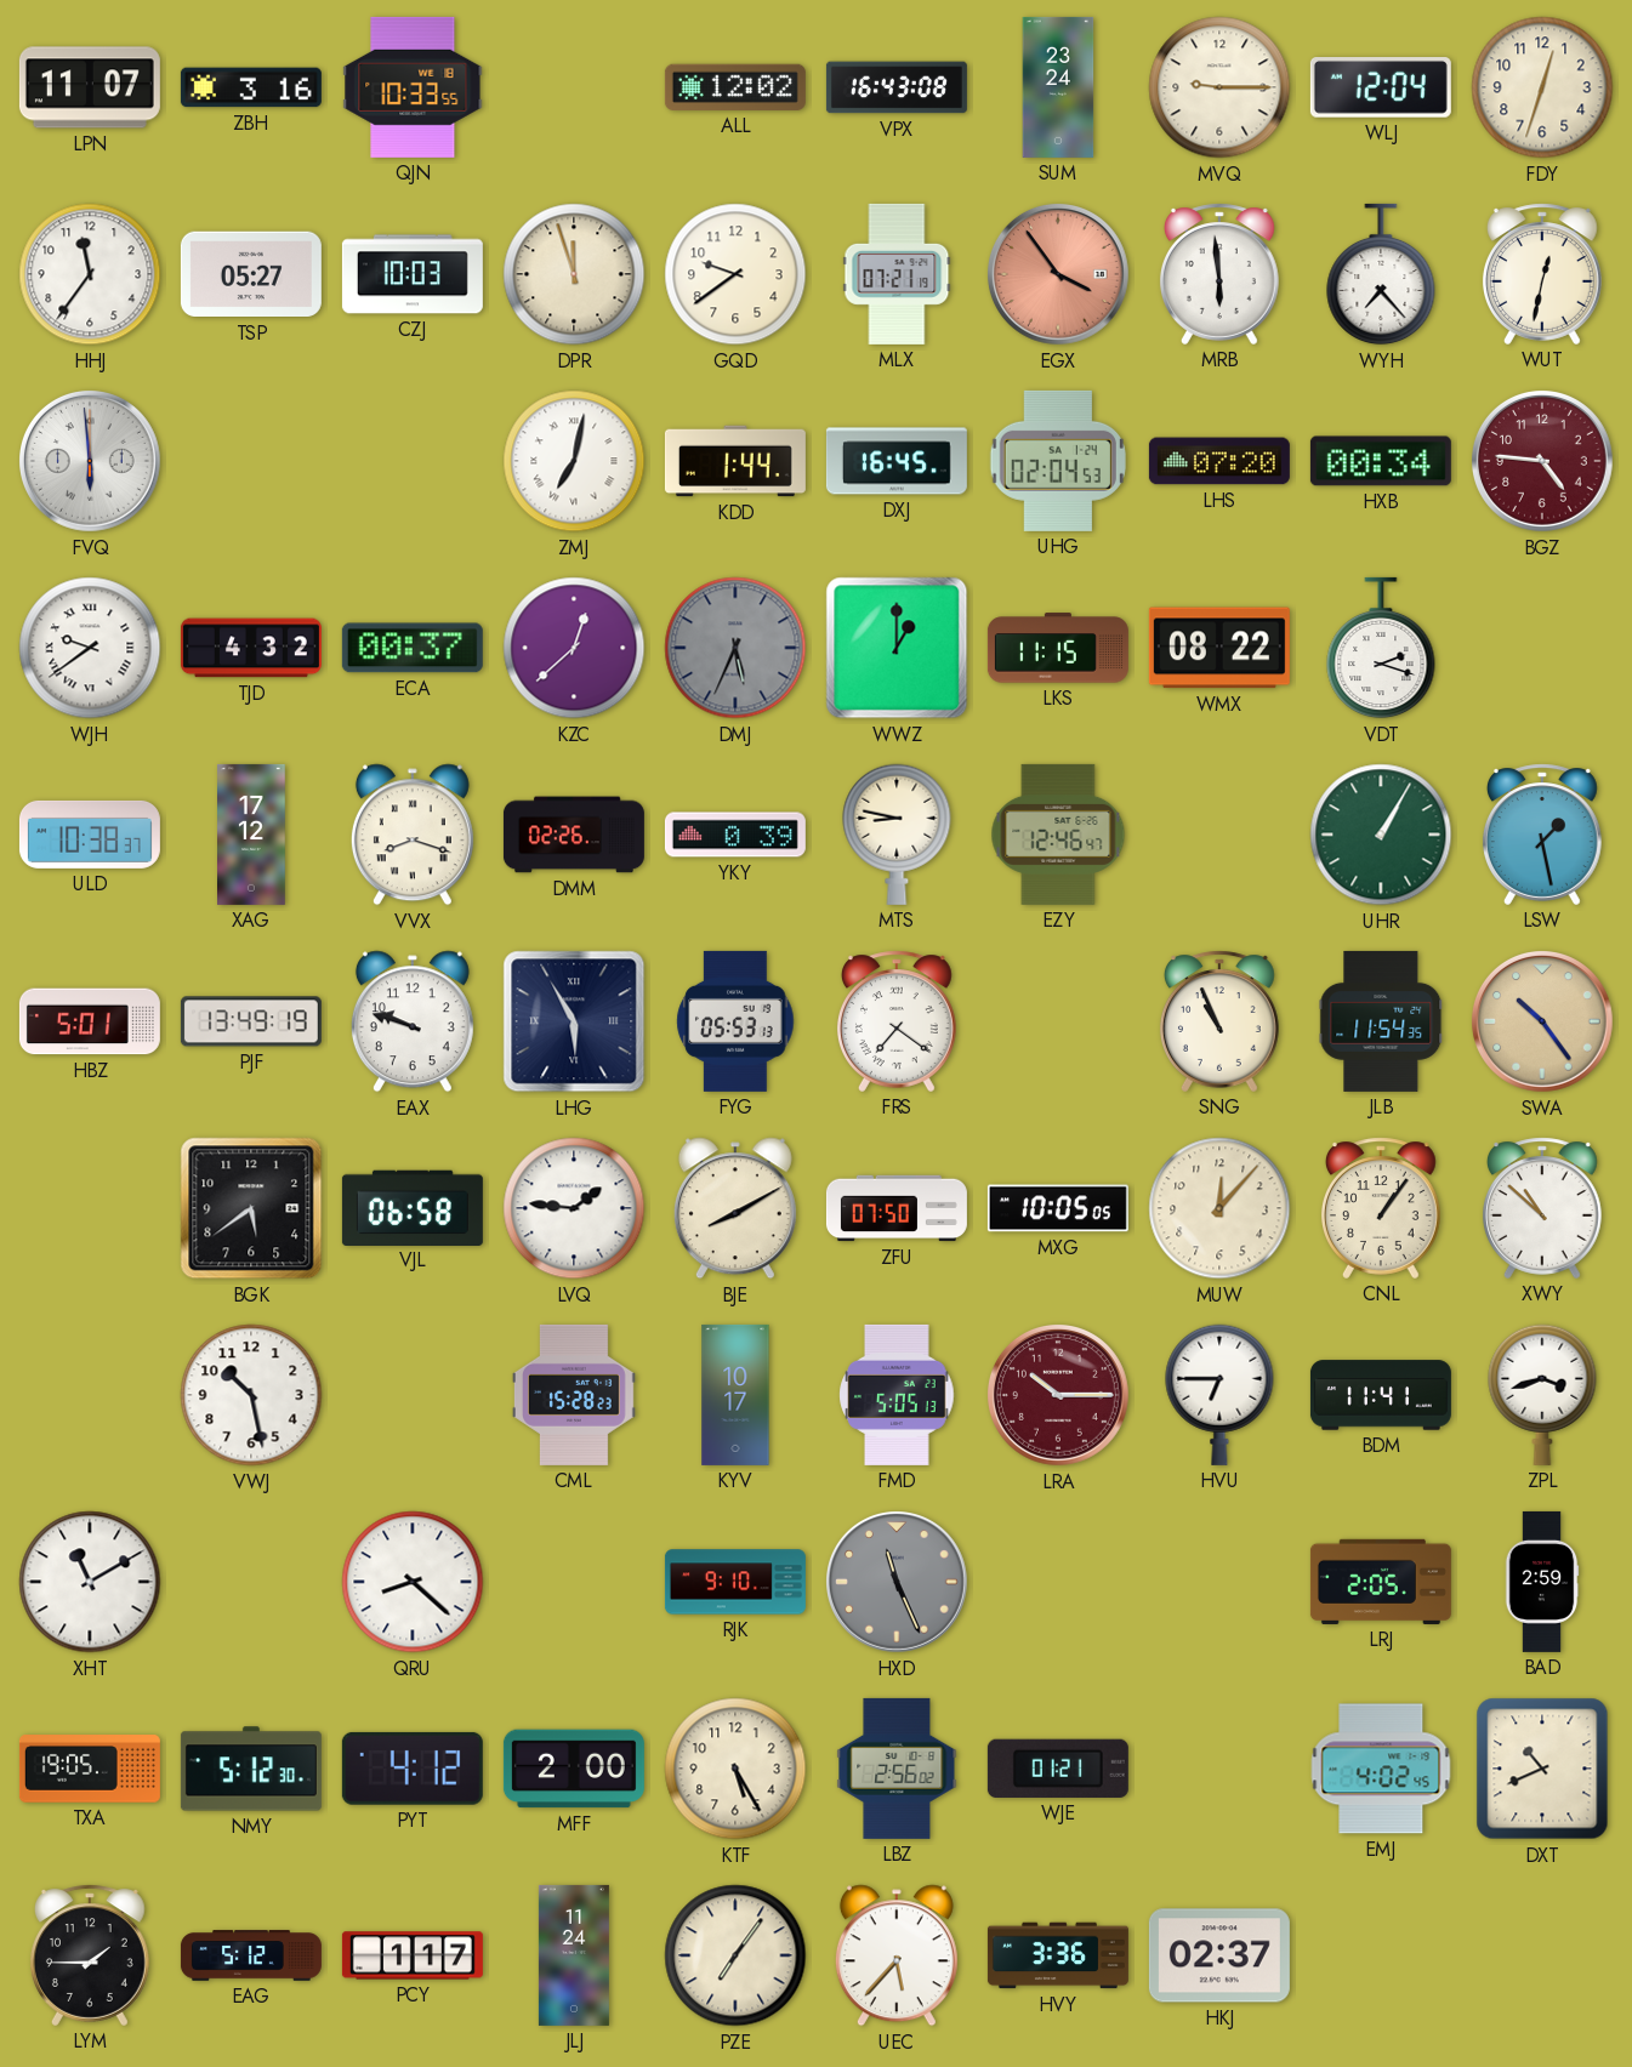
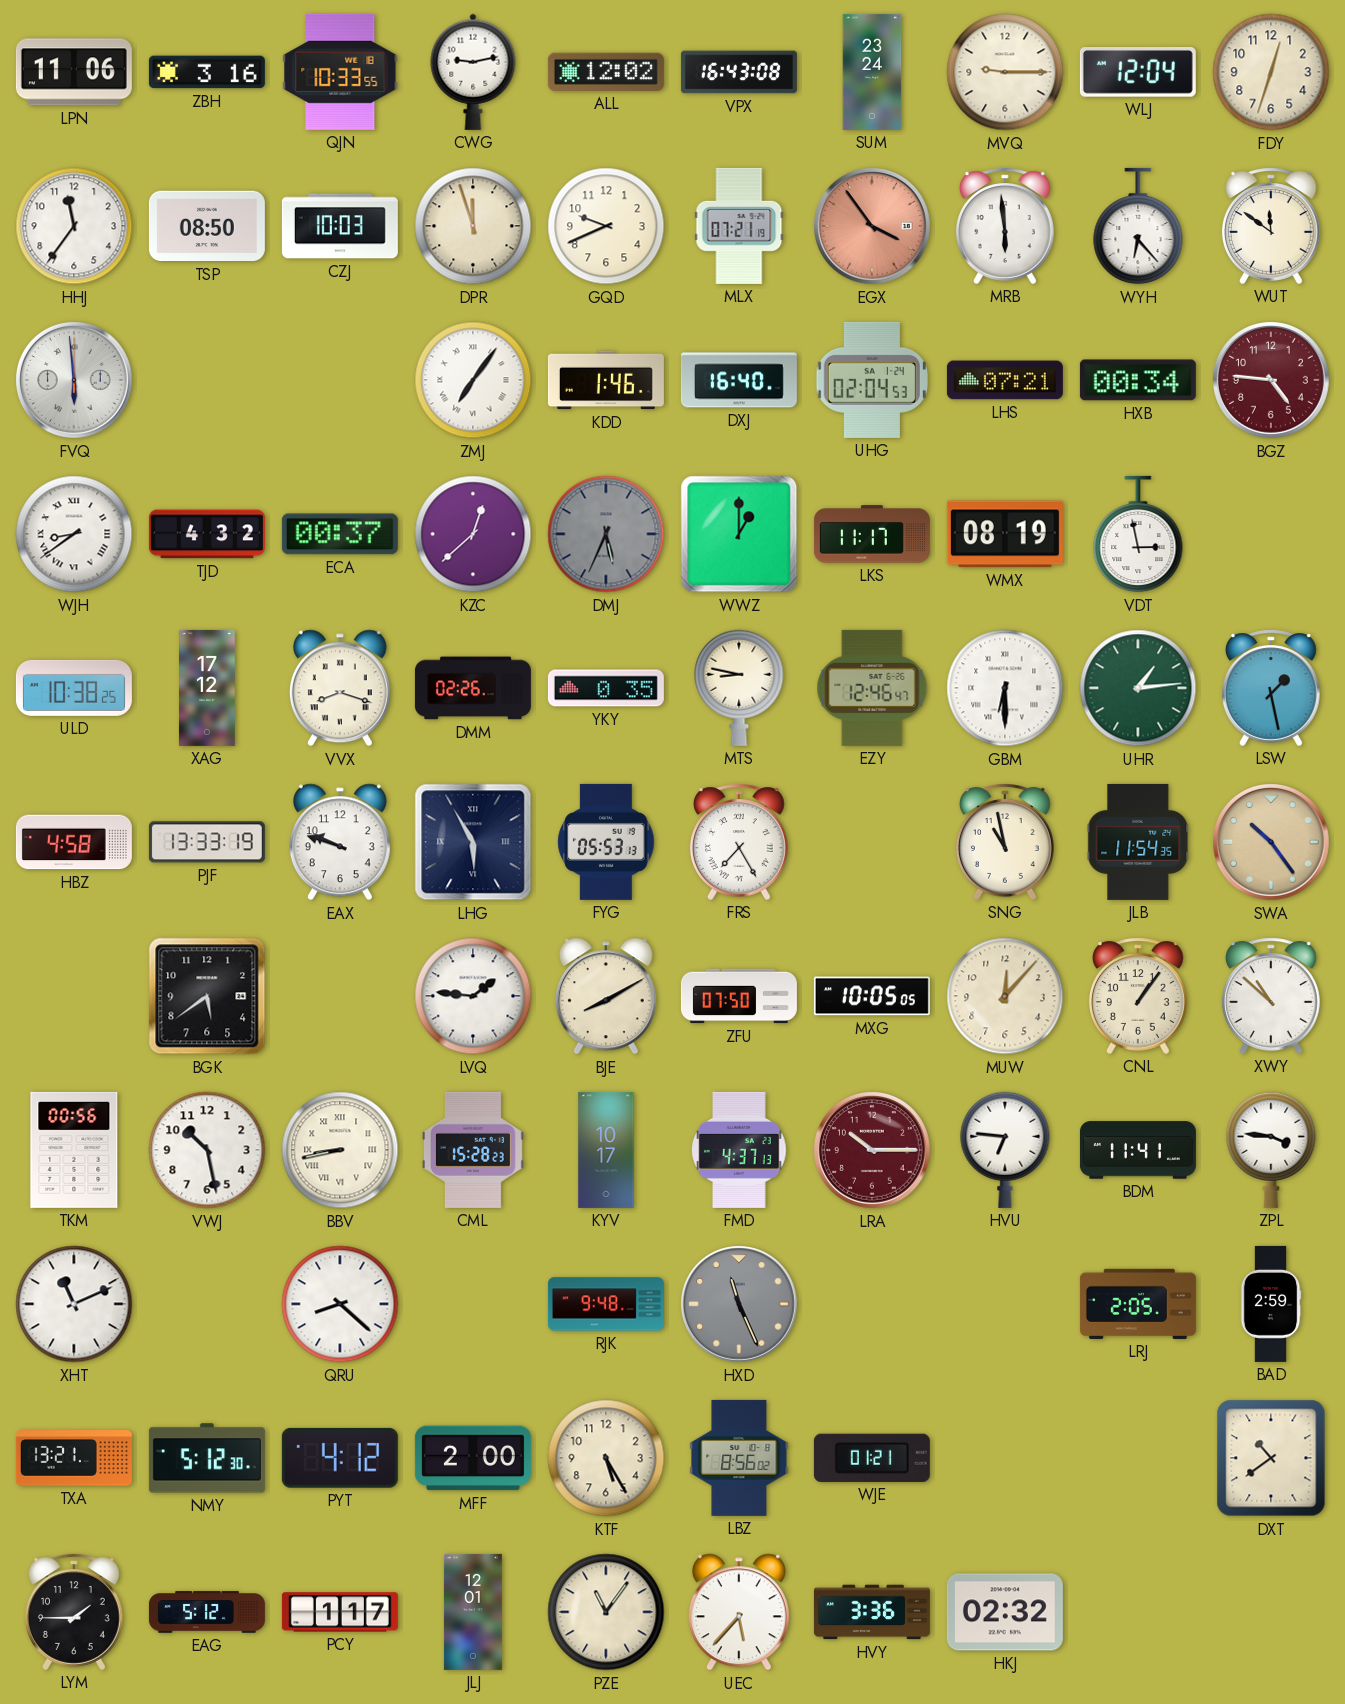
LPN: 11:07 -> 11:06 (74, 72)
CWG: none -> 9:13 (473, 72)
TSP: 05:27 -> 08:50 (207, 226)
GQD: 9:39 -> 9:41 (606, 226)
WYH: 7:23 -> 6:23 (1138, 226)
WUT: 12:32 -> 11:51 (1271, 226)
ZMJ: 7:02 -> 7:06 (473, 380)
KDD: 1:44 -> 1:46 (606, 380)
DXJ: 16:45 -> 16:40 (739, 380)
LHS: 07:20 -> 07:21 (1005, 380)
WJH: 9:39 -> 8:39 (74, 534)
LKS: 11:15 -> 11:17 (872, 534)
WMX: 08:22 -> 08:19 (1005, 534)
VDT: 2:18 -> 2:58 (1138, 534)
ULD: 10:38:37 -> 10:38:25 (74, 688)
YKY: 0:39 -> 0:35 (606, 688)
GBM: none -> 6:30 (1005, 688)
UHR: 1:05 -> 1:14 (1138, 688)
HBZ: 5:01 -> 4:58 (74, 842)
PJF: 13:49 -> 13:33 (207, 842)
FRS: 7:21 -> 7:25 (739, 842)
SNG: 10:56 -> 10:58 (1005, 842)
VJL: 06:58 -> none (413, 1207)
TKM: none -> 00:56 (74, 1150)
BBV: none -> 8:43 (340, 1150)
FMD: 5:05 -> 4:37 (739, 1150)
HVU: 6:45 -> 6:46 (1005, 1150)
ZPL: 3:42 -> 3:46 (1271, 1150)
XHT: 11:10 -> 11:11 (74, 1304)
RJK: 9:10 -> 9:48 (606, 1304)
TXA: 19:05 -> 13:21 (74, 1458)
LBZ: 2:56 -> 8:56 (739, 1458)
EMJ: 4:02 -> none (1381, 1769)
DXT: 10:41 -> 10:39 (1271, 1458)
JLJ: 11:24 -> 12:01 (473, 1612)
PZE: 7:06 -> 11:06 (606, 1612)
HKJ: 02:37 -> 02:32 (1005, 1612)
